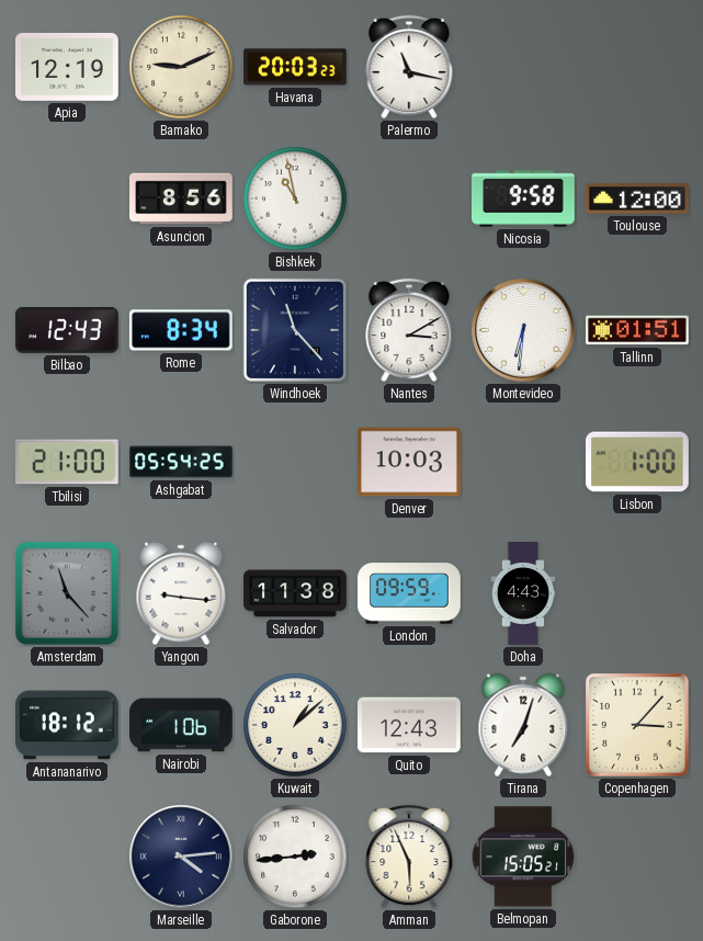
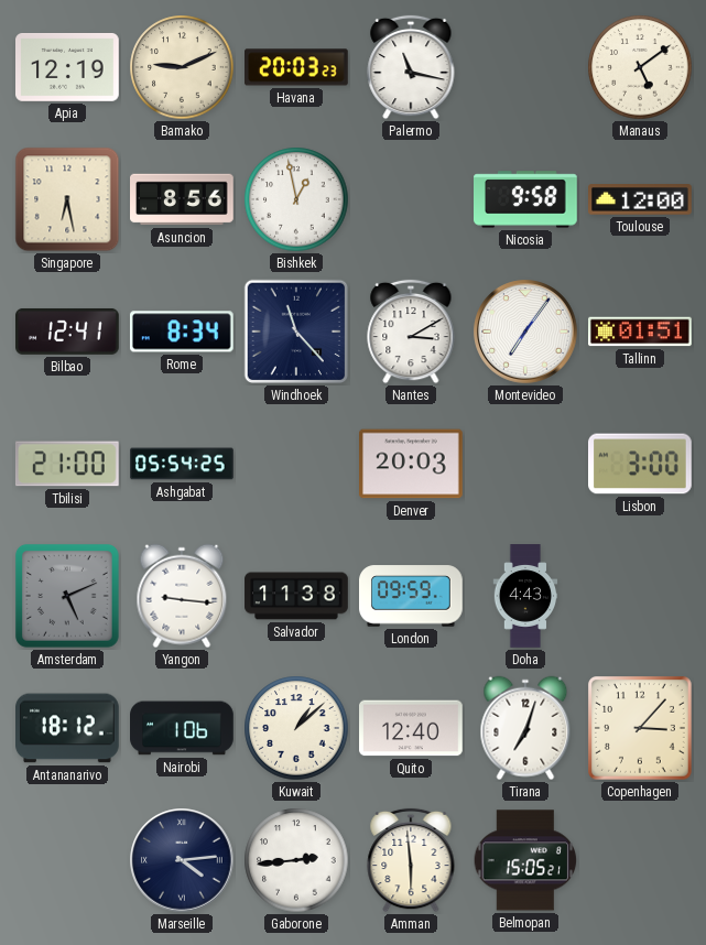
Manaus: none -> 5:09 (640, 67)
Singapore: none -> 6:28 (67, 199)
Bishkek: 10:58 -> 12:58 (296, 199)
Bilbao: 12:43 -> 12:41 (68, 332)
Montevideo: 6:31 -> 7:06 (525, 332)
Denver: 10:03 -> 20:03 (412, 464)
Lisbon: 1:00 -> 3:00 (641, 464)
Amsterdam: 11:23 -> 5:11 (67, 596)
Quito: 12:43 -> 12:40 (412, 728)
Amman: 5:56 -> 5:59 (411, 860)
